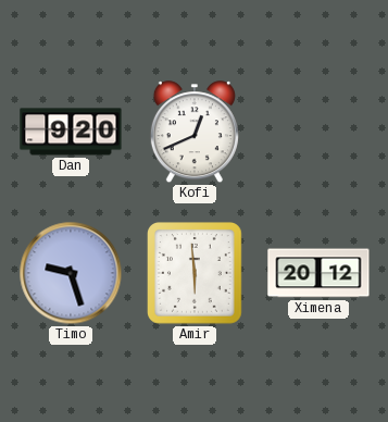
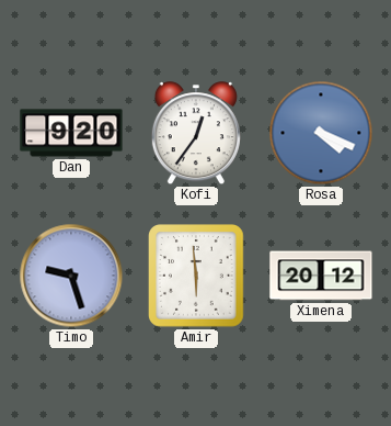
Kofi: 12:41 -> 12:36 (196, 134)
Rosa: none -> 4:19 (321, 133)
